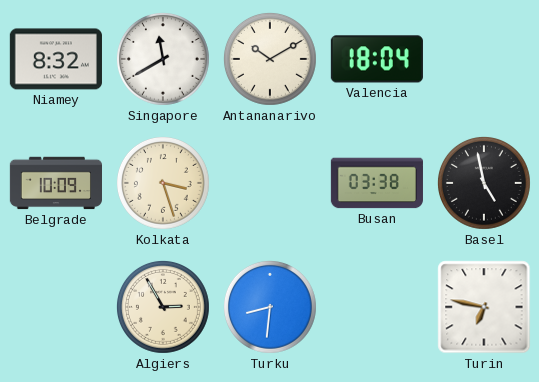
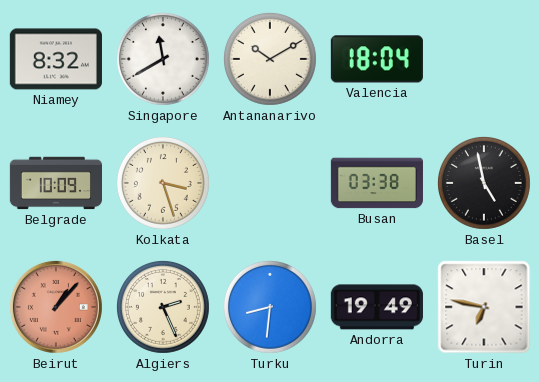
Beirut: none -> 1:07 (56, 307)
Algiers: 2:55 -> 2:26 (163, 307)
Andorra: none -> 19:49 (377, 307)
